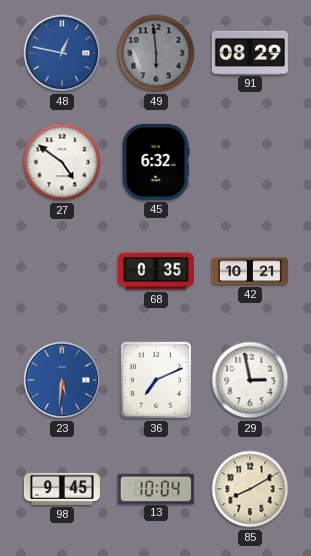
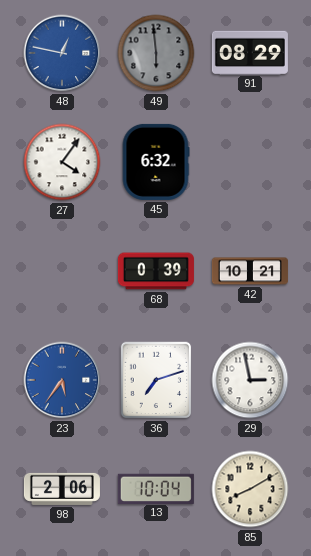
27: 4:51 -> 4:06 (62, 162)
68: 0:35 -> 0:39 (156, 271)
23: 5:31 -> 5:36 (62, 380)
36: 7:11 -> 7:12 (156, 380)
98: 9:45 -> 2:06 (62, 489)
